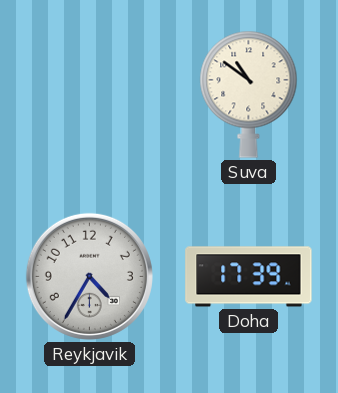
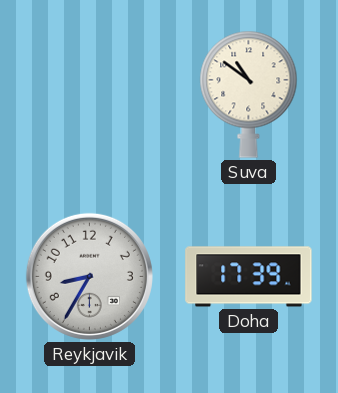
Reykjavik: 4:35 -> 8:35 (89, 276)
